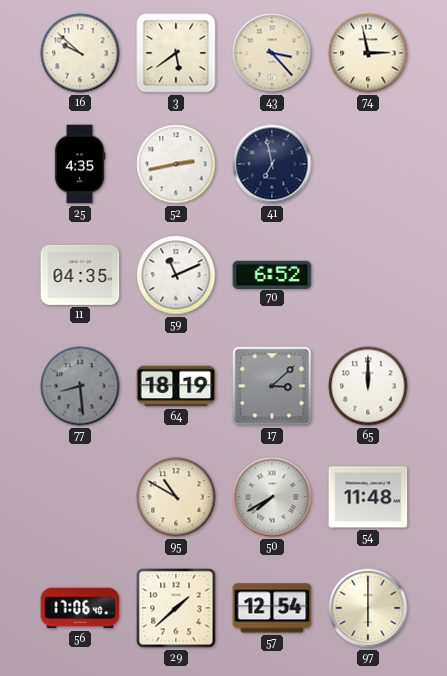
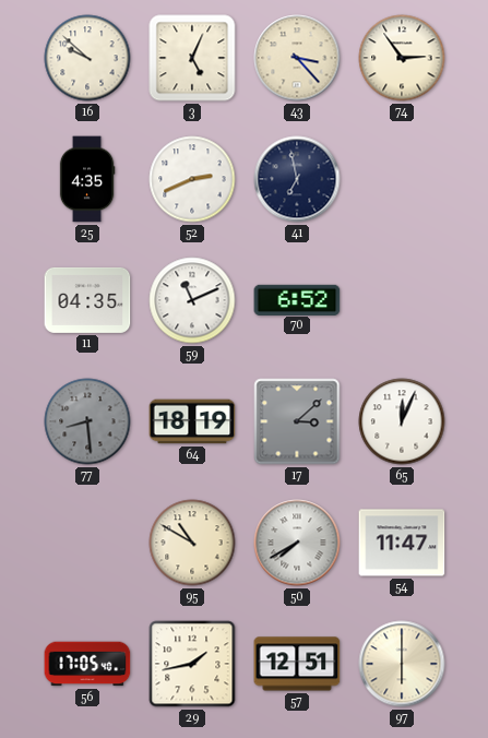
3: 5:39 -> 5:04 (192, 58)
74: 2:58 -> 2:54 (402, 58)
52: 2:43 -> 2:41 (192, 179)
65: 12:00 -> 12:04 (402, 421)
54: 11:48 -> 11:47 (402, 543)
56: 17:06 -> 17:05 (87, 664)
29: 1:38 -> 1:43 (192, 664)
57: 12:54 -> 12:51 (297, 664)
